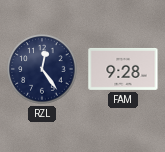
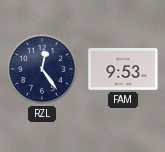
FAM: 9:28 -> 9:53 (123, 69)
